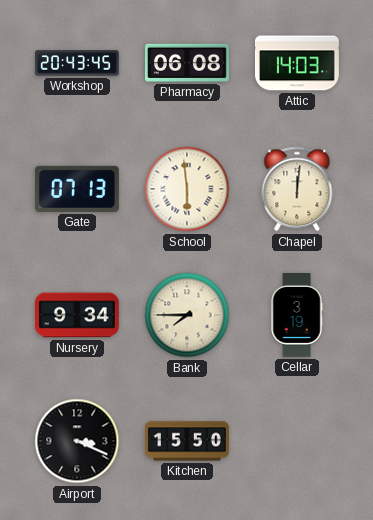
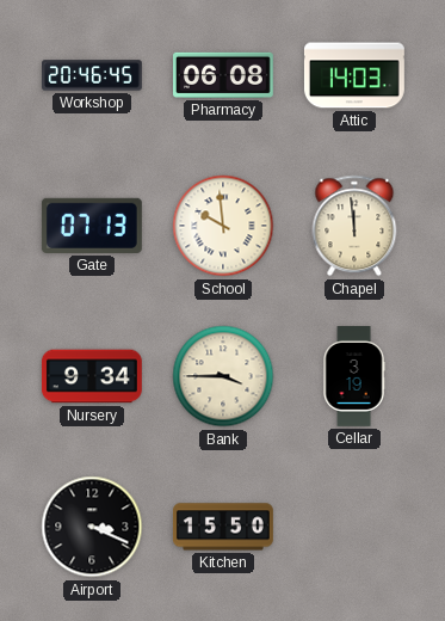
Workshop: 20:43 -> 20:46 (93, 75)
School: 5:59 -> 9:59 (223, 226)
Chapel: 12:01 -> 11:59 (354, 226)
Bank: 7:45 -> 3:45 (223, 376)
